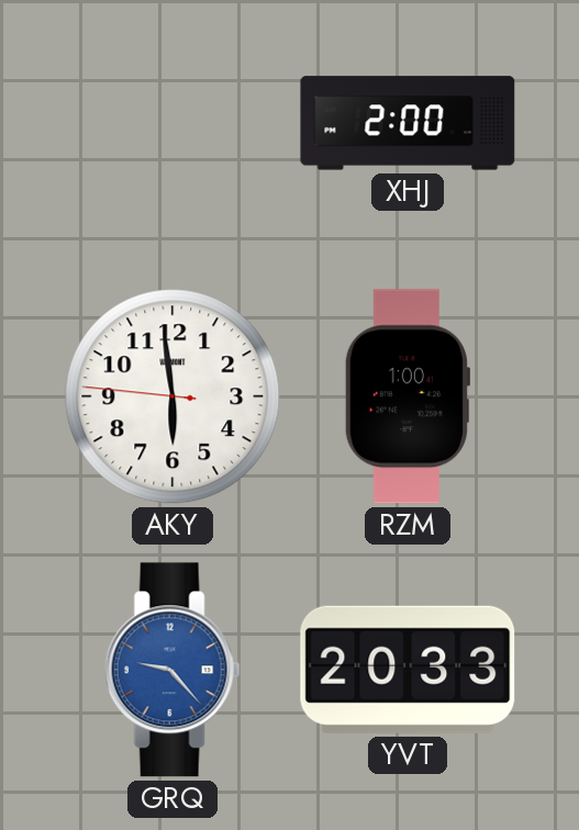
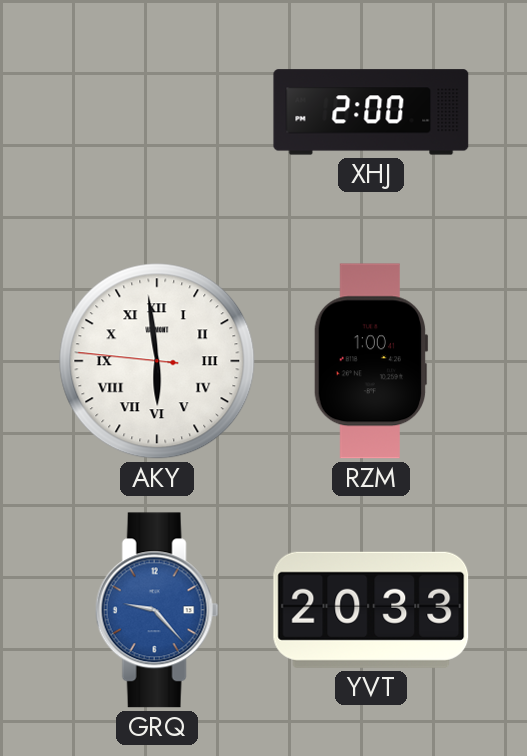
AKY numerals: Arabic -> Roman (157, 361)
